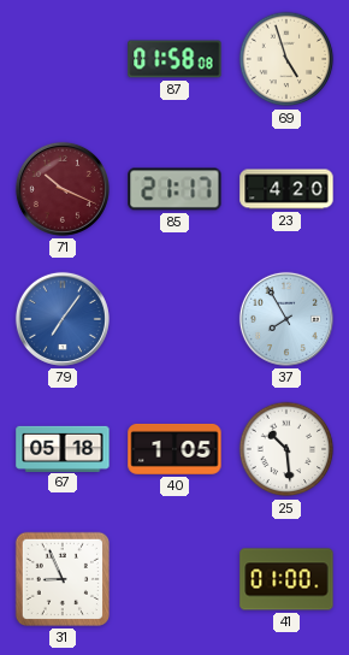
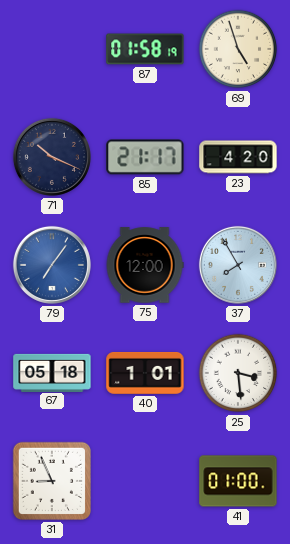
87: 01:58:08 -> 01:58:19 (145, 49)
71 dial: burgundy -> navy (52, 157)
75: none -> 12:00 (145, 265)
40: 1:05 -> 1:01 (145, 373)
25: 10:29 -> 3:29 (238, 373)
